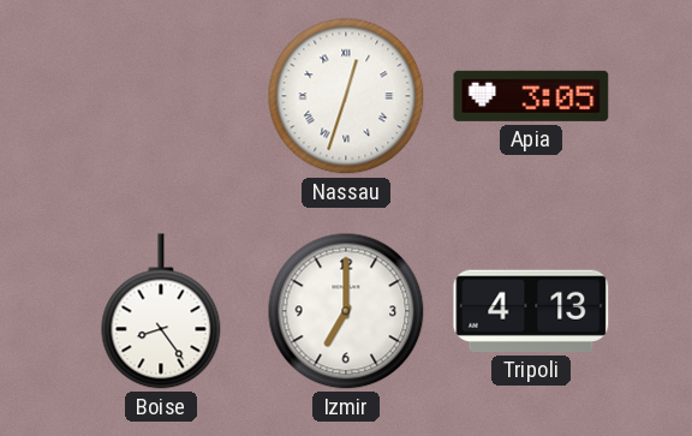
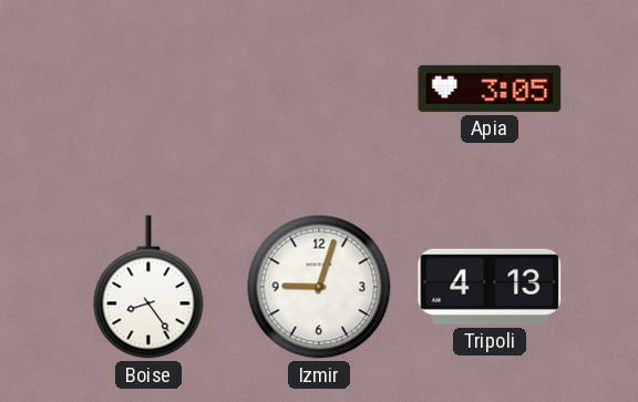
Nassau: 12:33 -> none (346, 96)
Izmir: 7:00 -> 9:03 (319, 287)
